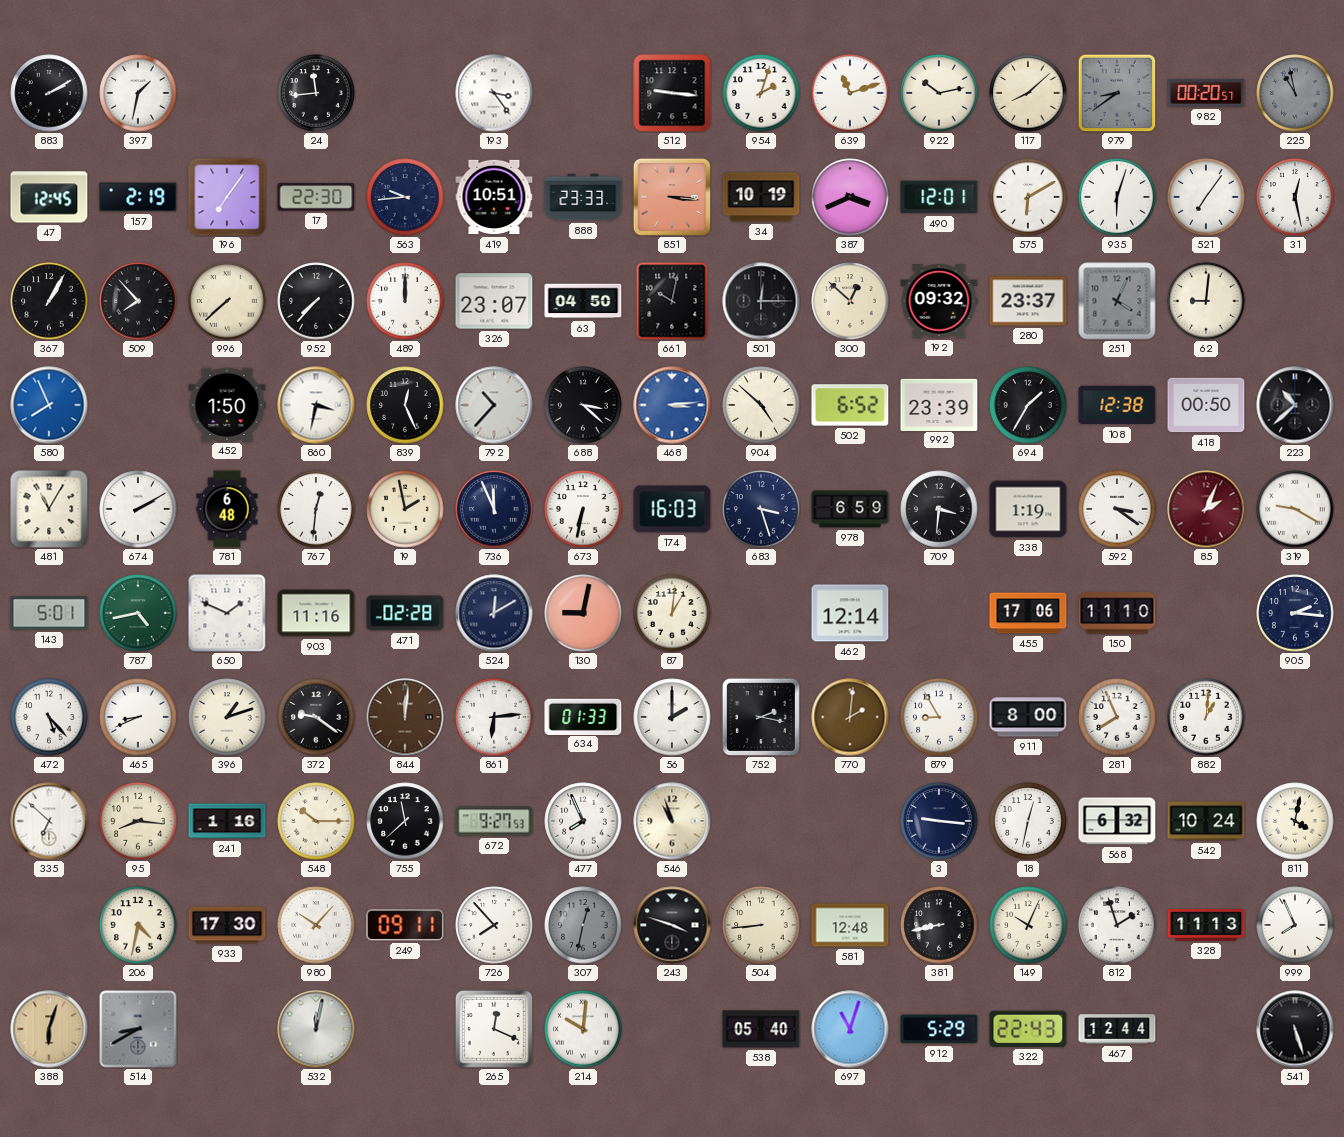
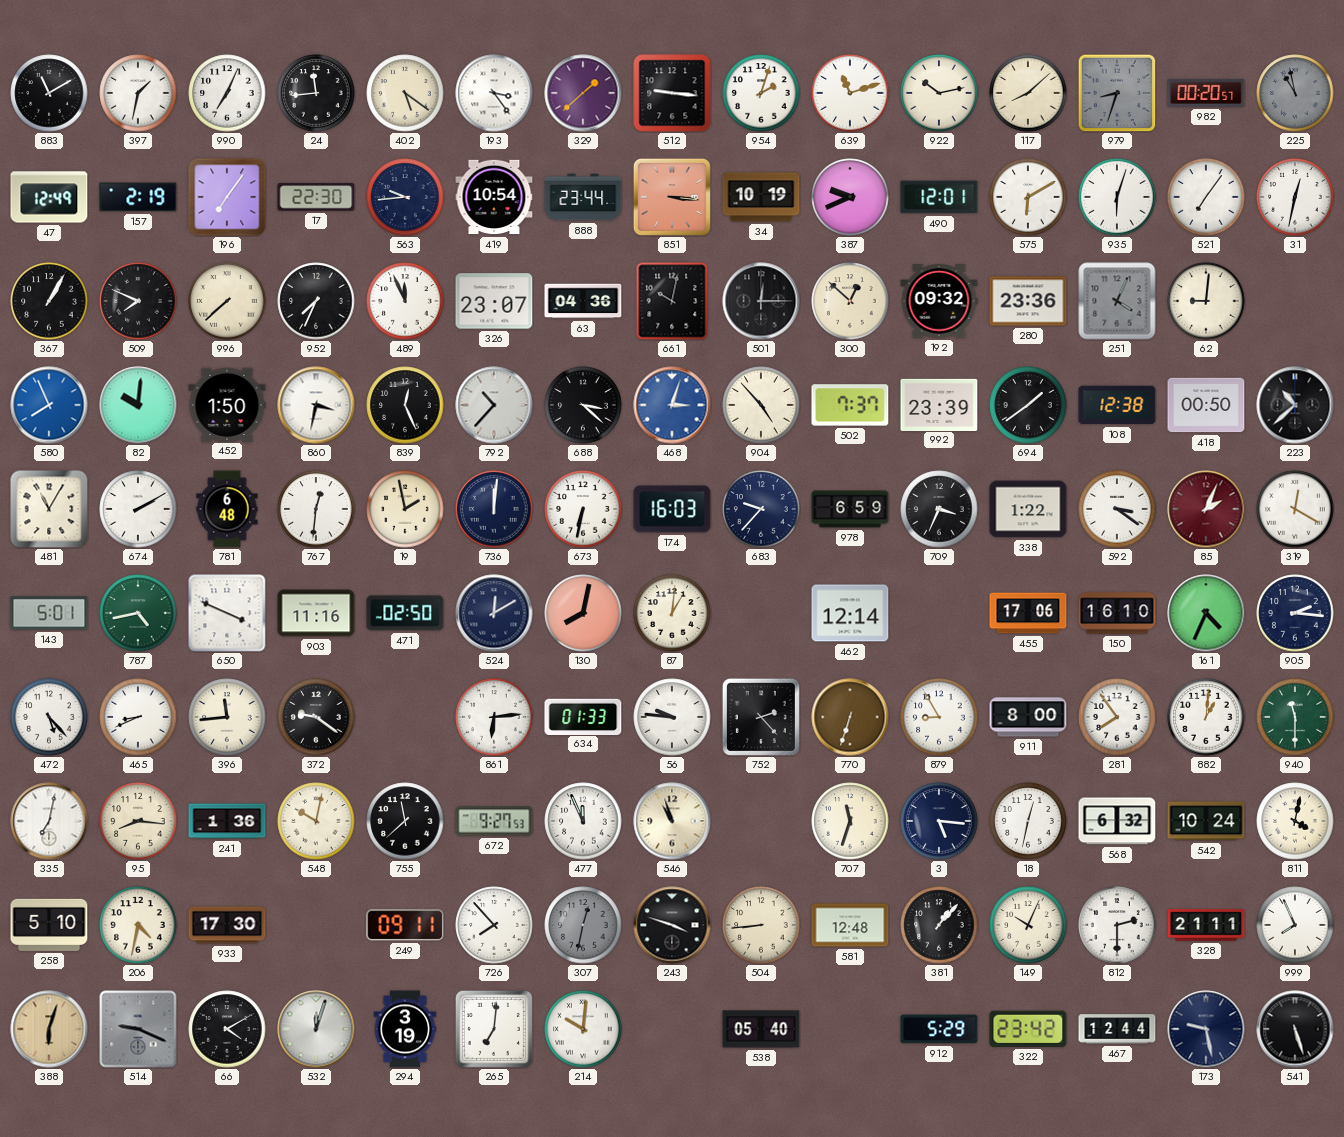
883: 2:10 -> 11:10 (49, 93)
990: none -> 7:04 (227, 93)
402: none -> 5:21 (405, 93)
329: none -> 1:38 (583, 93)
979: 8:39 -> 8:33 (1117, 93)
47: 12:45 -> 12:49 (49, 197)
419: 10:51 -> 10:54 (494, 197)
888: 23:33 -> 23:44 (583, 197)
387: 3:41 -> 9:41 (850, 197)
31: 12:28 -> 12:32 (1295, 197)
509: 7:53 -> 7:49 (138, 301)
952: 7:37 -> 7:34 (316, 301)
489: 12:00 -> 11:56 (405, 301)
63: 04:50 -> 04:36 (583, 301)
280: 23:37 -> 23:36 (1028, 301)
82: none -> 10:01 (138, 405)
468: 3:14 -> 3:03 (672, 405)
904: 4:52 -> 4:53 (761, 405)
502: 6:52 -> 7:37 (850, 405)
694: 1:35 -> 1:39 (1028, 405)
736: 11:56 -> 12:01 (494, 509)
683: 3:27 -> 9:37 (761, 509)
709: 3:31 -> 3:34 (939, 509)
338: 1:19 -> 1:22 (1028, 509)
319: 9:20 -> 12:20 (1295, 509)
650: 1:49 -> 3:49 (227, 613)
471: 02:28 -> 02:50 (405, 613)
130: 9:02 -> 8:02 (583, 613)
150: 11:10 -> 16:10 (1117, 613)
161: none -> 4:34 (1206, 613)
396: 1:12 -> 11:44 (227, 717)
844: 12:01 -> none (405, 717)
56: 2:00 -> 9:46 (672, 717)
752: 2:17 -> 2:23 (761, 717)
770: 2:01 -> 6:33 (850, 717)
281: 7:56 -> 7:54 (1117, 717)
940: none -> 11:30 (1295, 717)
335: 6:52 -> 7:02 (49, 821)
241: 1:16 -> 1:36 (227, 821)
548: 10:15 -> 10:02 (316, 821)
477: 7:56 -> 11:56 (583, 821)
707: none -> 11:33 (850, 821)
3: 9:16 -> 5:16 (939, 821)
258: none -> 5:10 (49, 925)
980: 10:07 -> none (316, 925)
381: 8:43 -> 1:07 (939, 925)
812: 1:57 -> 2:30 (1117, 925)
328: 11:13 -> 21:11 (1206, 925)
514: 8:40 -> 9:19 (138, 1029)
66: none -> 4:10 (227, 1029)
532: 12:02 -> 12:03 (316, 1029)
294: none -> 3:19 (405, 1029)
265: 12:19 -> 7:01 (494, 1029)
697: 11:03 -> none (850, 1029)
322: 22:43 -> 23:42 (1028, 1029)
173: none -> 9:28 (1206, 1029)
